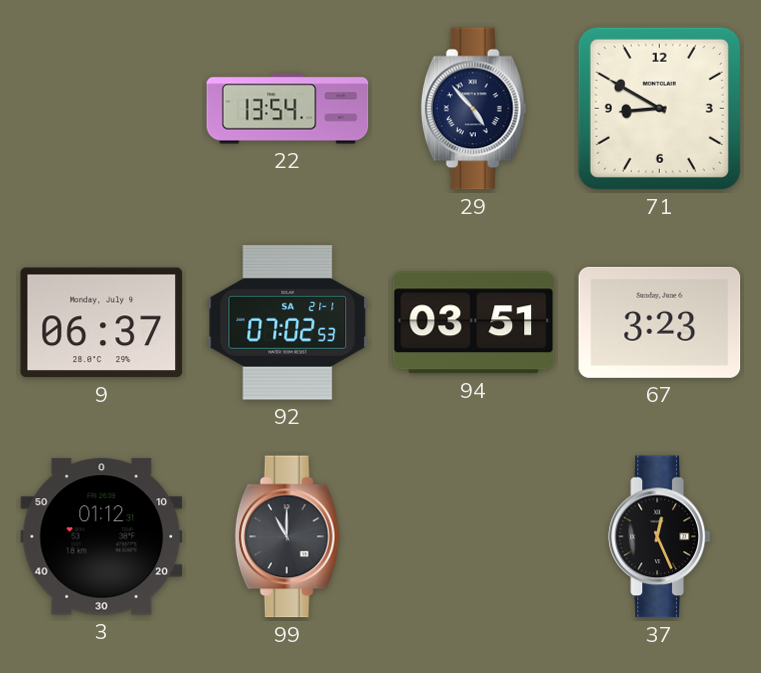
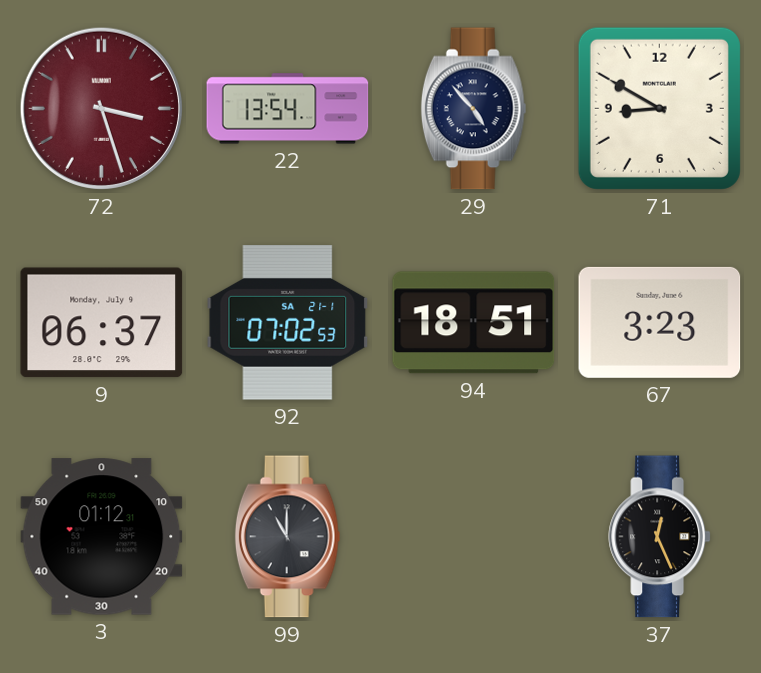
72: none -> 3:27 (101, 108)
94: 03:51 -> 18:51 (474, 323)
